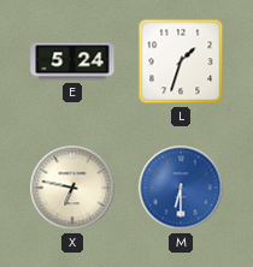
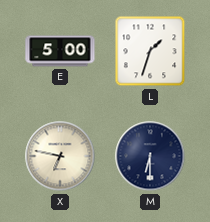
E: 5:24 -> 5:00 (60, 51)
M dial: blue -> navy (150, 156)
